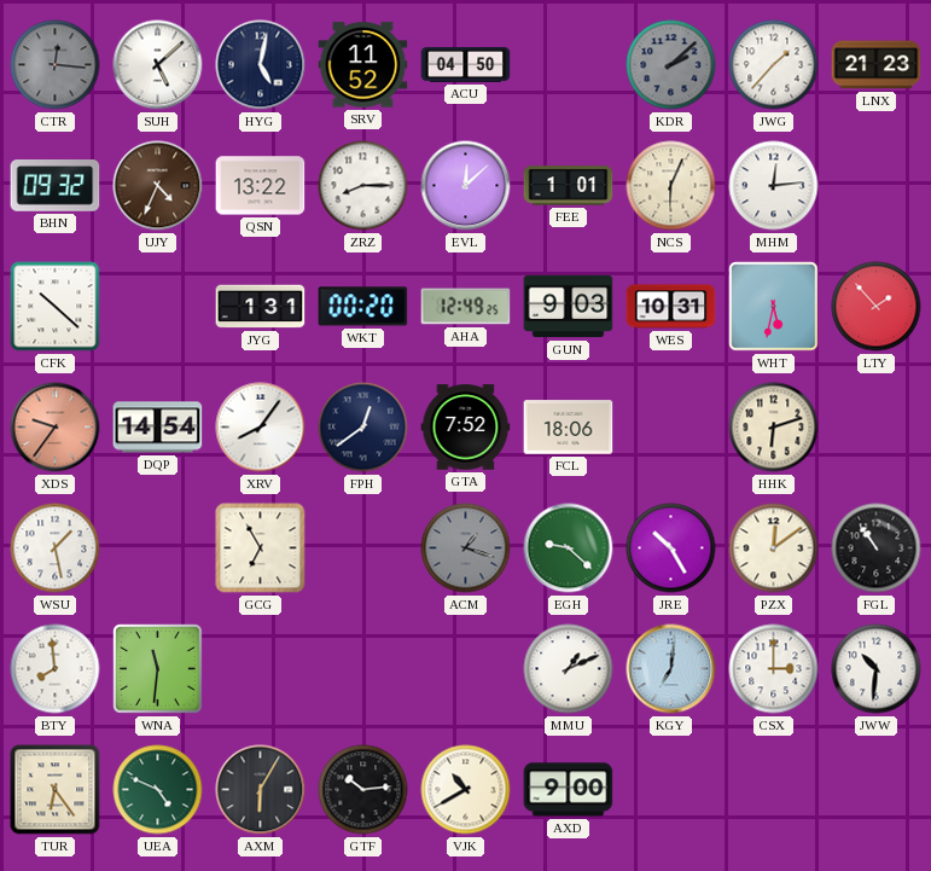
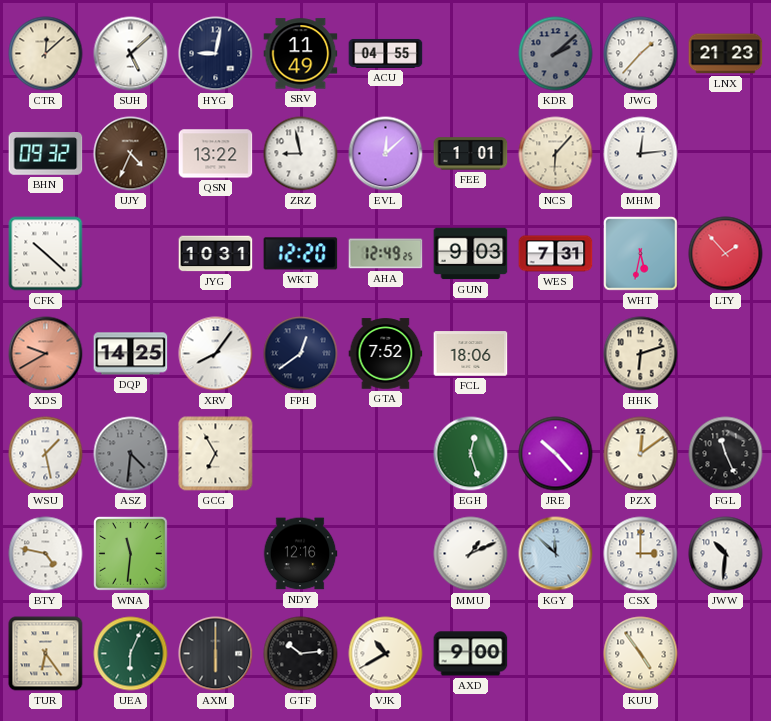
CTR: 12:16 -> 12:08 (46, 54)
CTR dial: grey -> cream (46, 54)
HYG: 5:02 -> 9:02 (216, 54)
SRV: 11:52 -> 11:49 (301, 54)
ACU: 04:50 -> 04:55 (386, 53)
ZRZ: 8:15 -> 8:58 (301, 154)
NCS: 6:04 -> 6:07 (556, 154)
JYG: 1:31 -> 10:31 (216, 254)
WKT: 00:20 -> 12:20 (301, 254)
WES: 10:31 -> 7:31 (556, 254)
XDS: 9:36 -> 9:40 (46, 354)
DQP: 14:54 -> 14:25 (131, 354)
ASZ: none -> 4:31 (131, 454)
ACM: 1:18 -> none (466, 548)
EGH: 9:22 -> 12:27 (471, 454)
JRE: 10:25 -> 10:23 (556, 454)
FGL: 10:54 -> 11:26 (726, 454)
BTY: 7:59 -> 4:47 (46, 554)
NDY: none -> 12:16 (300, 554)
KGY: 7:01 -> 11:52 (556, 554)
UEA: 4:49 -> 6:04 (131, 654)
AXM: 6:05 -> 6:00 (216, 654)
KUU: none -> 4:54 (641, 654)
